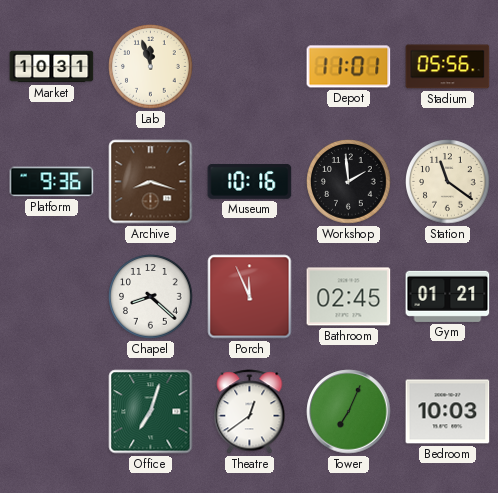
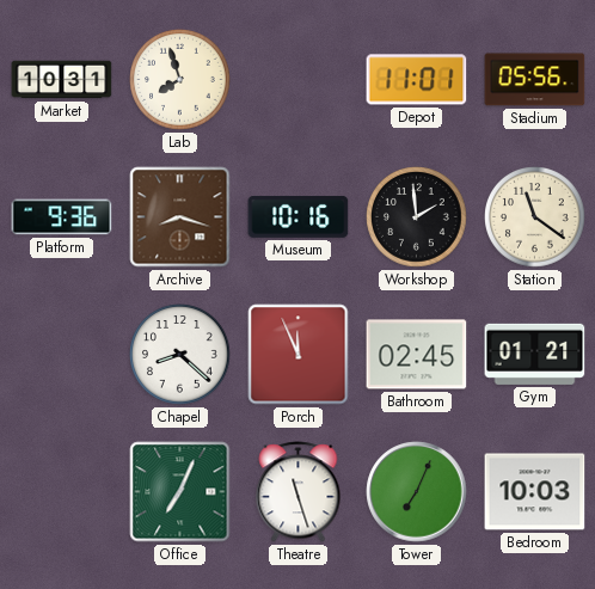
Lab: 11:57 -> 7:57 (180, 80)
Office: 7:03 -> 7:04 (180, 492)
Theatre: 12:39 -> 11:27 (299, 492)
